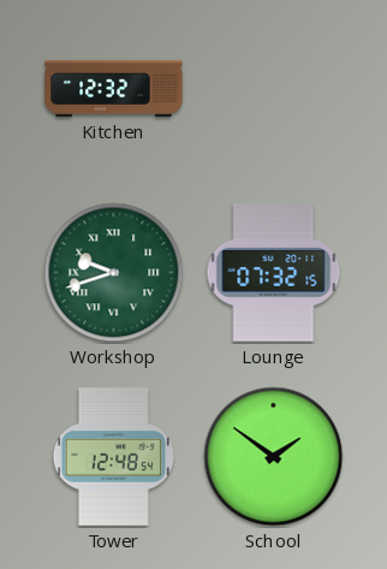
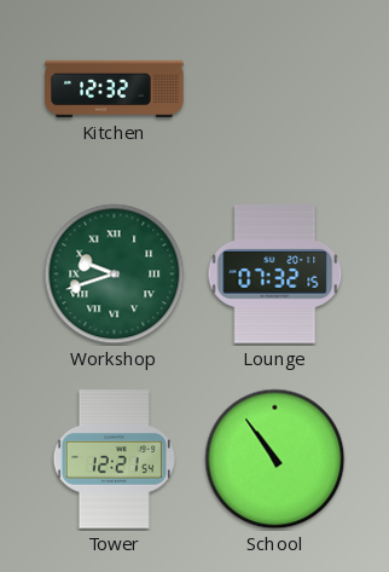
Tower: 12:48 -> 12:21 (114, 460)
School: 1:51 -> 10:54 (275, 460)
